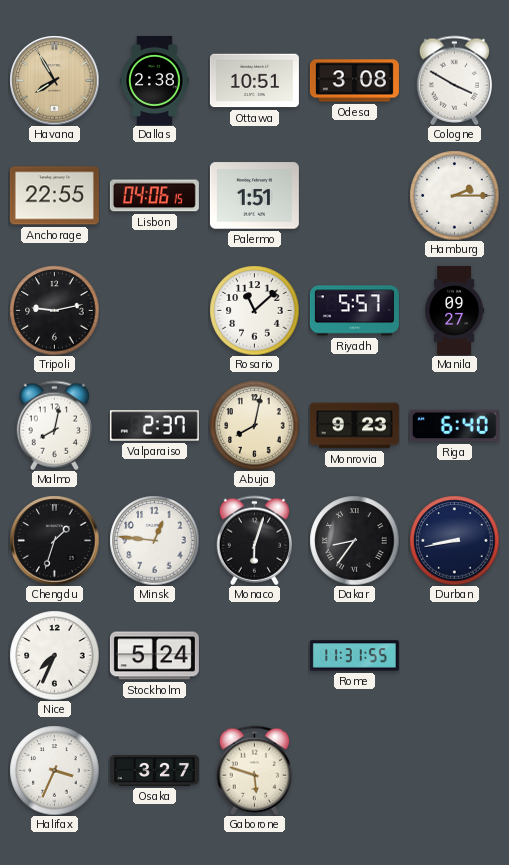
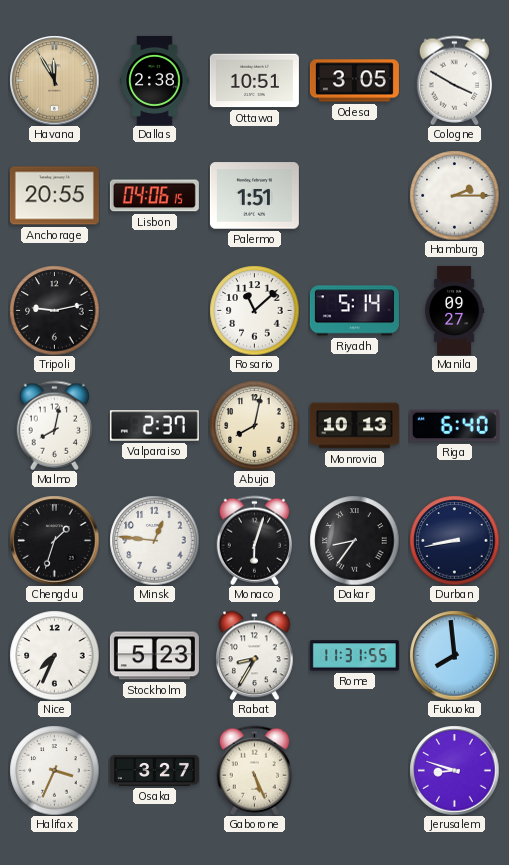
Havana: 7:55 -> 11:55 (54, 80)
Odesa: 3:08 -> 3:05 (354, 81)
Anchorage: 22:55 -> 20:55 (54, 196)
Riyadh: 5:57 -> 5:14 (354, 311)
Monrovia: 9:23 -> 10:13 (354, 426)
Stockholm: 5:24 -> 5:23 (154, 656)
Rabat: none -> 8:35 (255, 655)
Fukuoka: none -> 7:59 (454, 655)
Gaborone: 5:48 -> 5:26 (254, 770)
Jerusalem: none -> 8:48 (454, 770)
